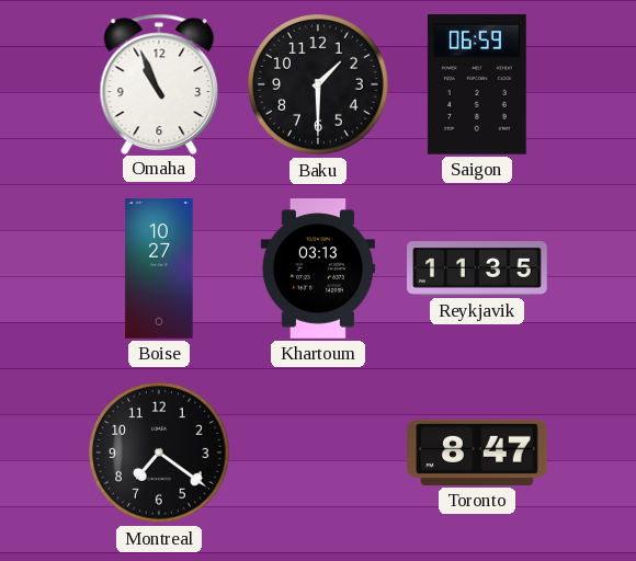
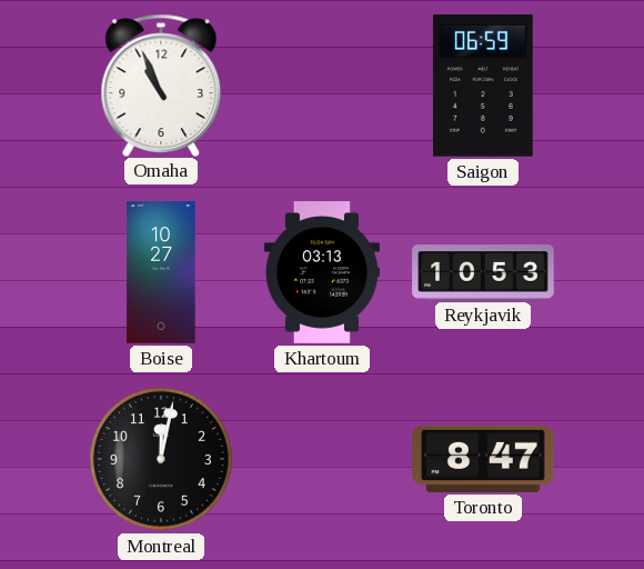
Baku: 1:30 -> none (318, 84)
Reykjavik: 11:35 -> 10:53 (483, 272)
Montreal: 7:21 -> 12:02 (161, 459)
